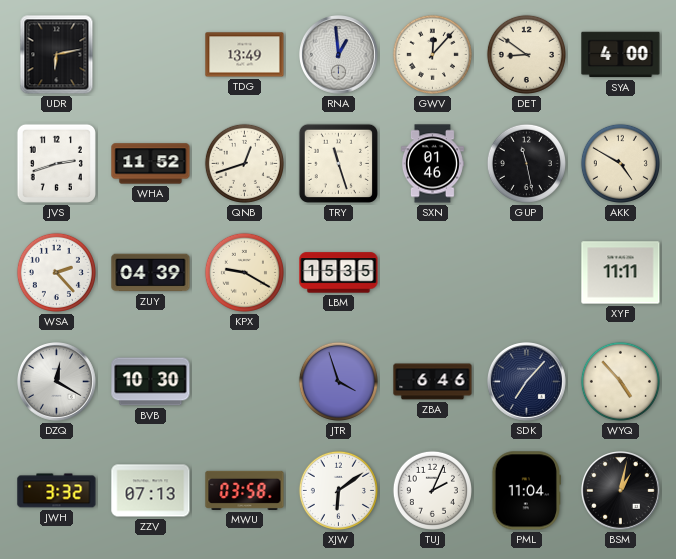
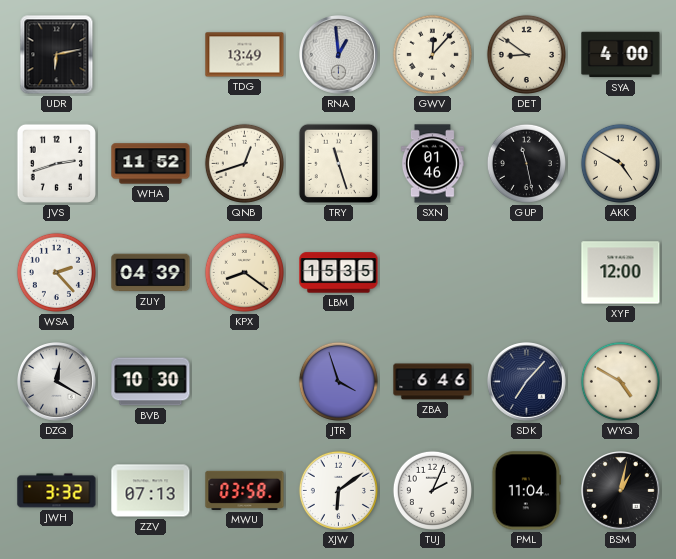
KPX: 9:20 -> 8:21 (244, 272)
XYF: 11:11 -> 12:00 (621, 273)
WYQ: 4:53 -> 4:50 (620, 381)
